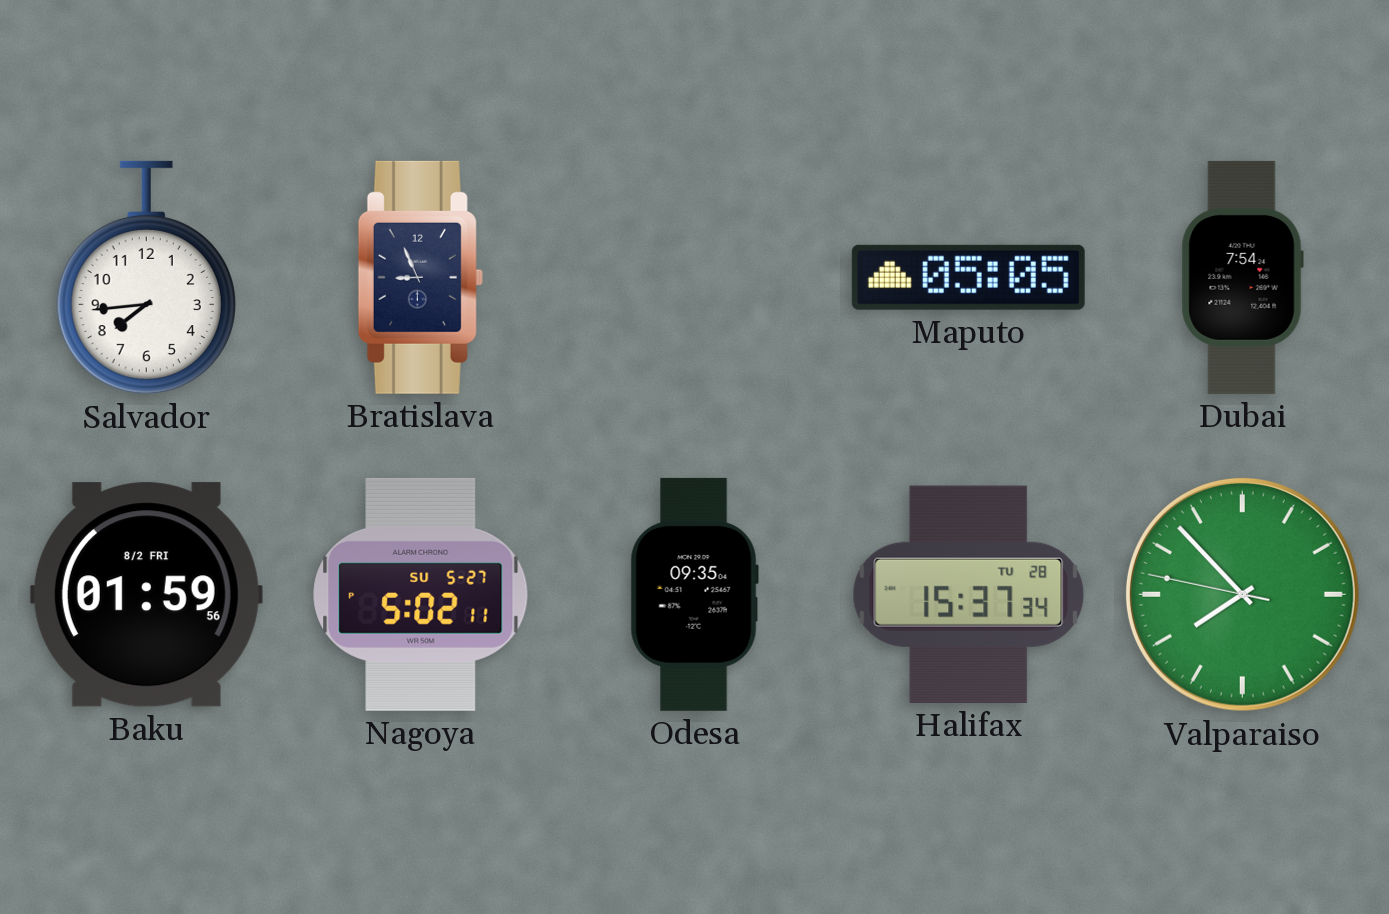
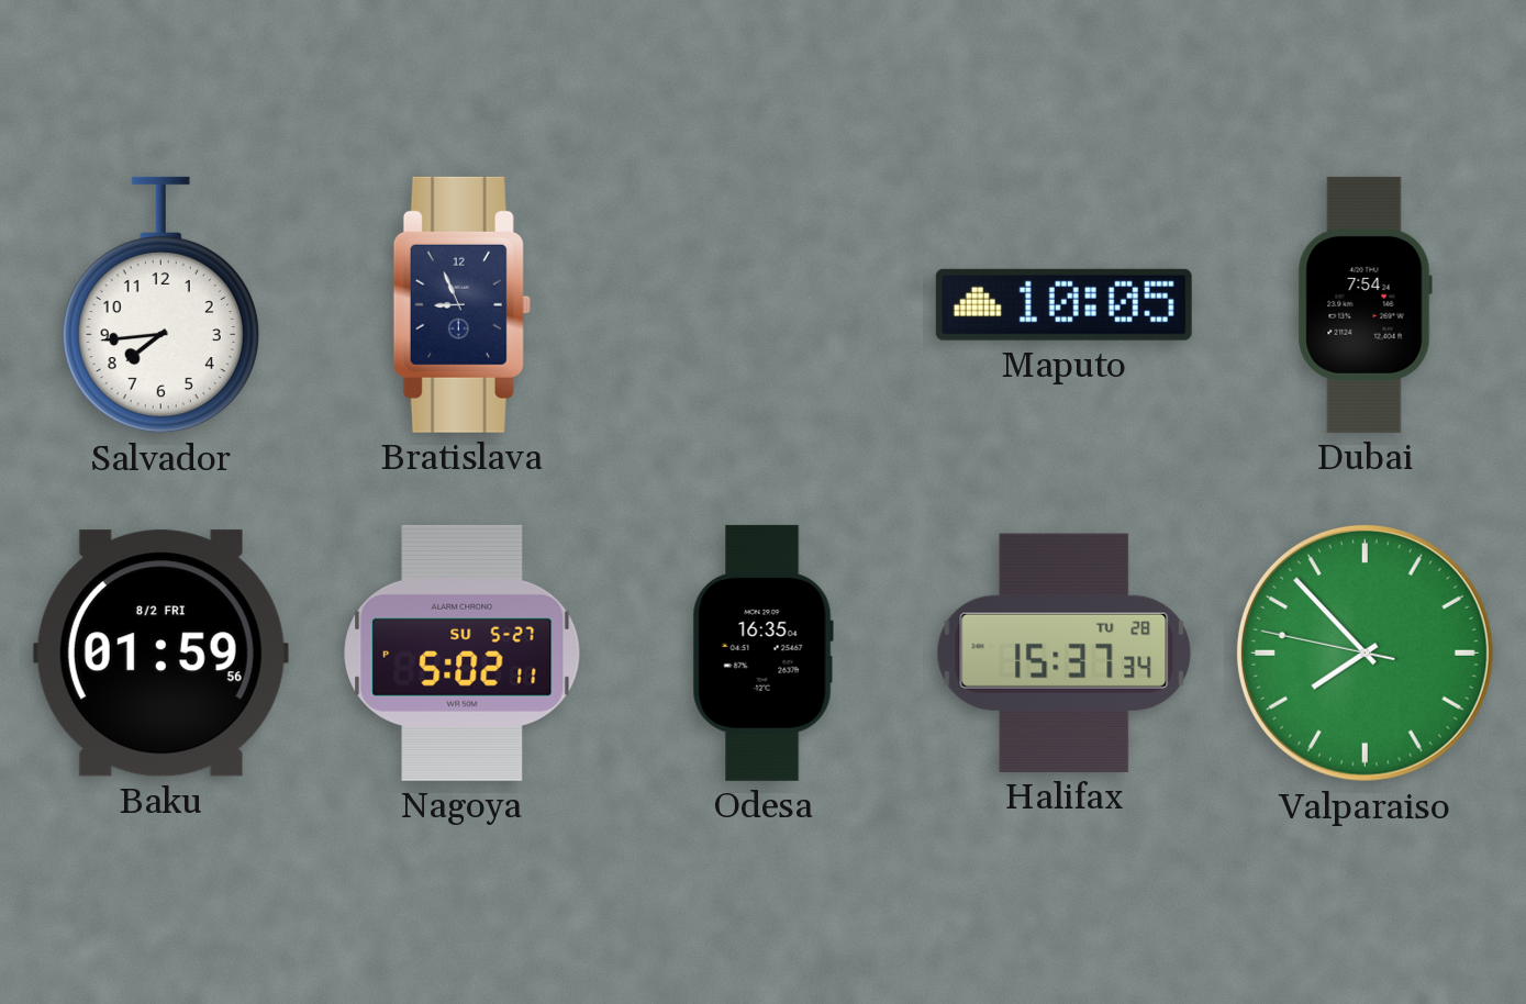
Maputo: 05:05 -> 10:05 (1063, 304)
Odesa: 09:35 -> 16:35 (762, 652)
